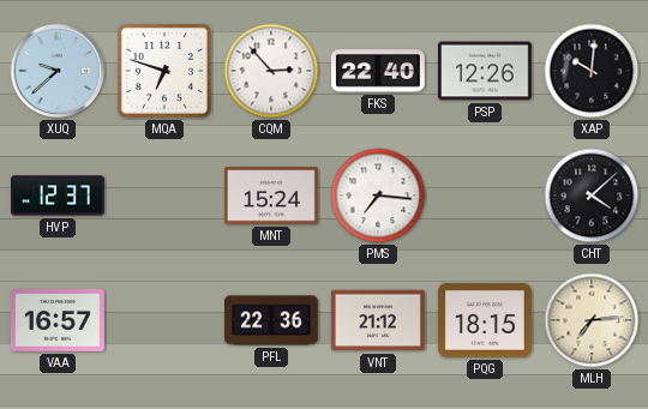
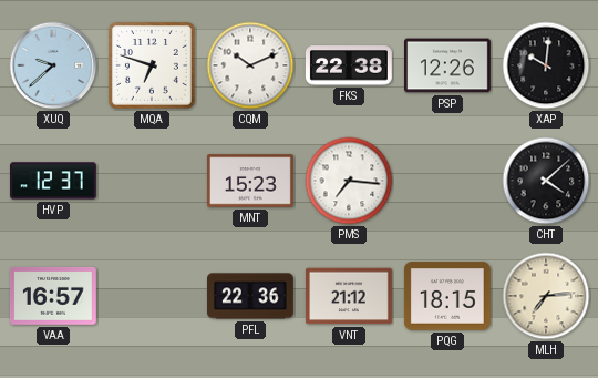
CQM: 2:53 -> 10:11 (250, 65)
FKS: 22:40 -> 22:38 (349, 65)
MNT: 15:24 -> 15:23 (251, 181)
